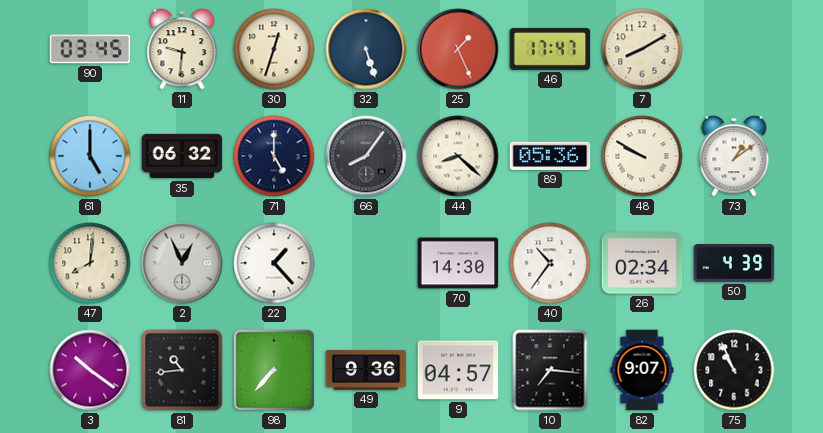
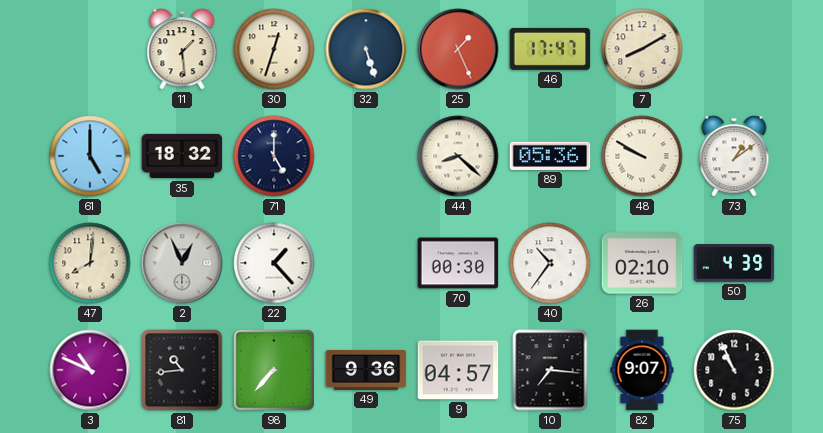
90: 03:45 -> none (90, 49)
11: 9:31 -> 1:29 (182, 49)
35: 06:32 -> 18:32 (182, 156)
66: 8:06 -> none (366, 156)
70: 14:30 -> 00:30 (458, 263)
26: 02:34 -> 02:10 (642, 263)
3: 10:21 -> 10:49 (90, 370)
